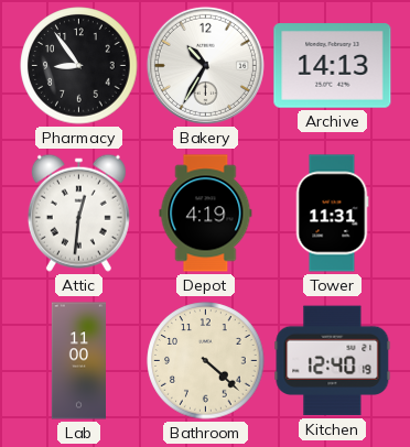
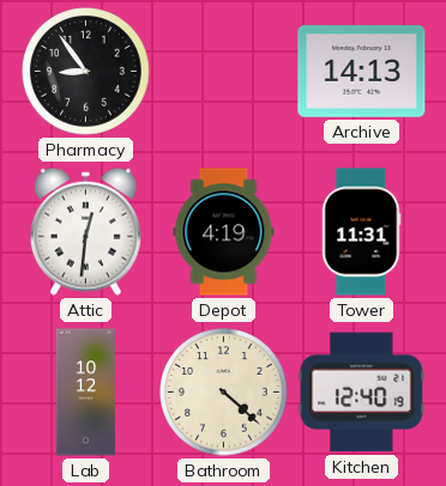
Bakery: 10:35 -> none (205, 65)
Lab: 11:00 -> 10:12 (85, 393)
